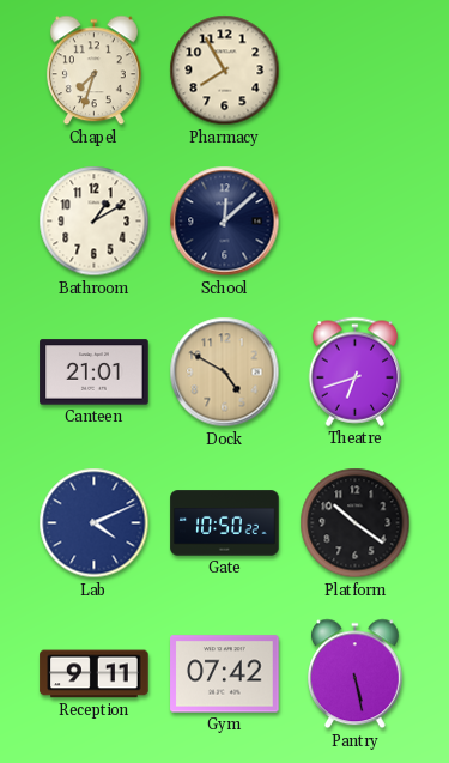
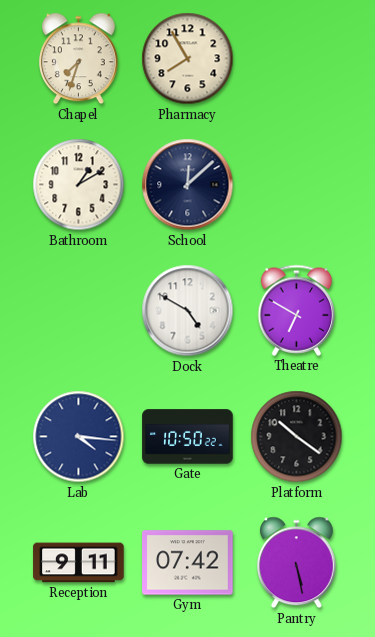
Canteen: 21:01 -> none (95, 373)
Dock dial: champagne -> white (188, 311)
Theatre: 6:42 -> 6:50 (297, 310)
Lab: 4:11 -> 4:16 (79, 437)
